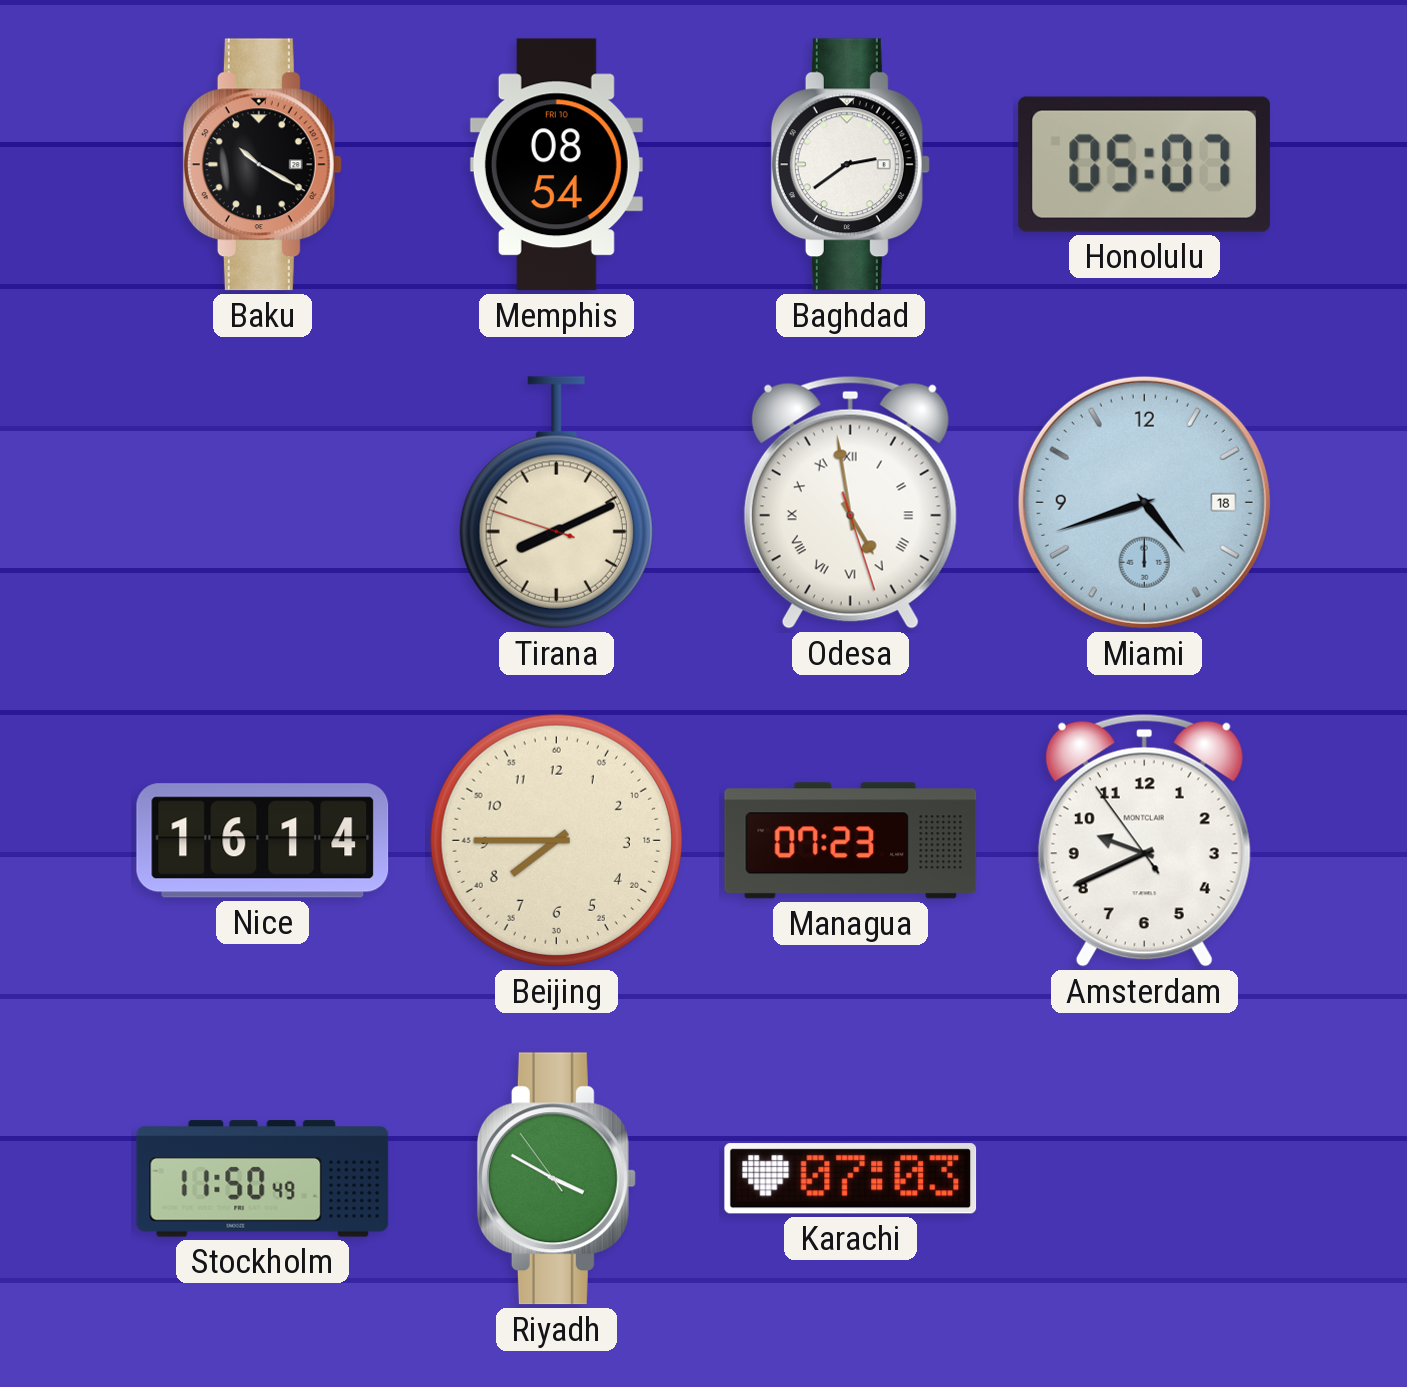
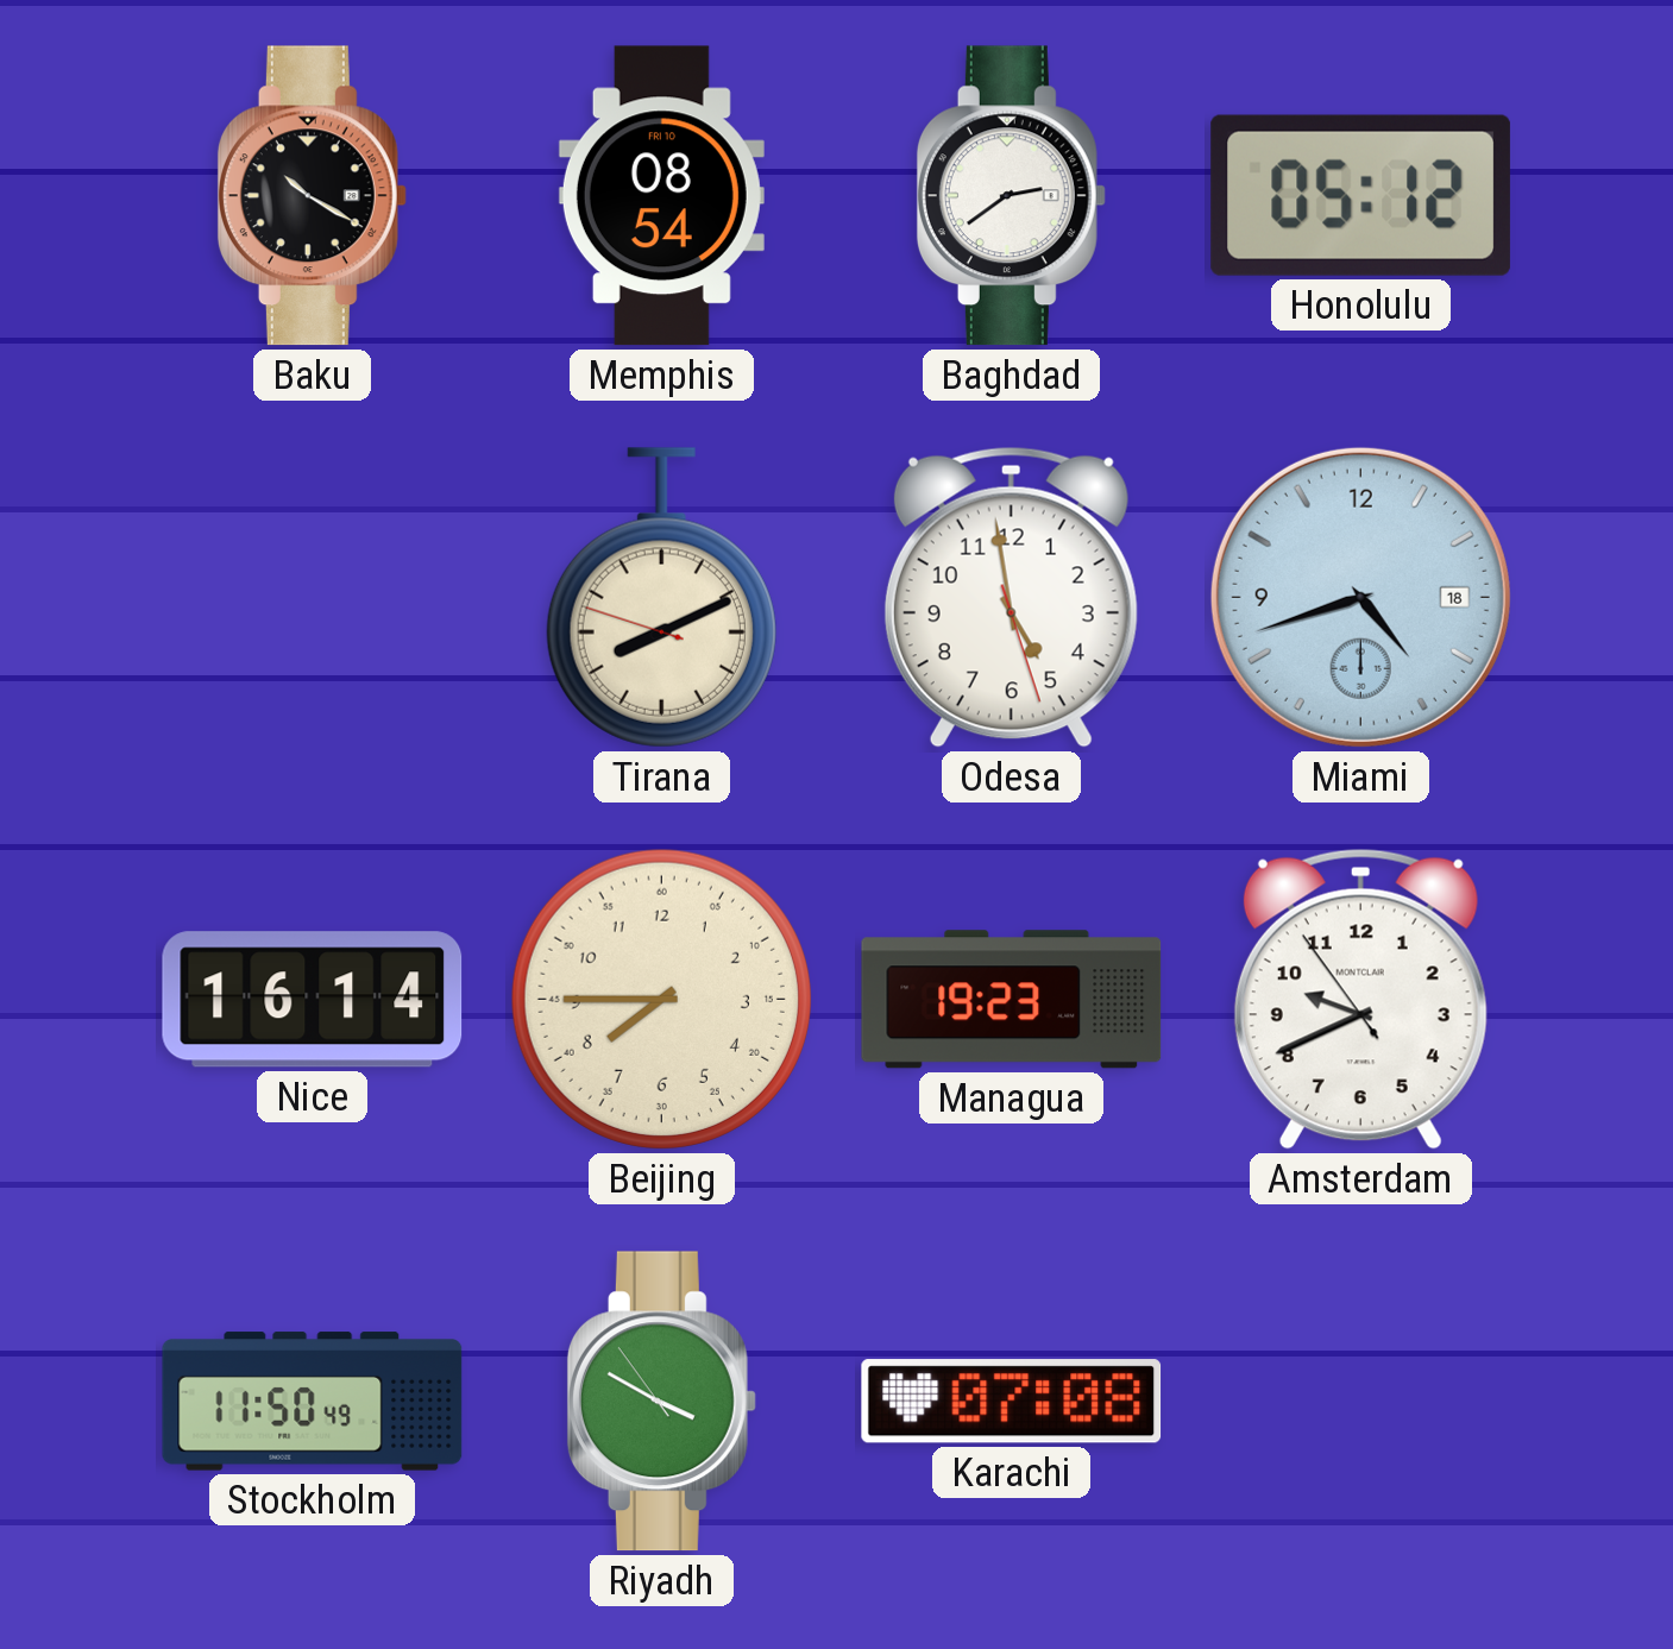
Honolulu: 05:07 -> 05:12 (1360, 195)
Odesa numerals: Roman -> Arabic (1011, 597)
Managua: 07:23 -> 19:23 (1012, 1000)
Karachi: 07:03 -> 07:08 (1012, 1402)
